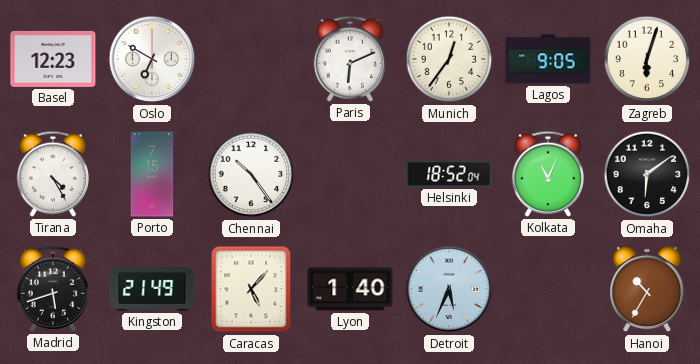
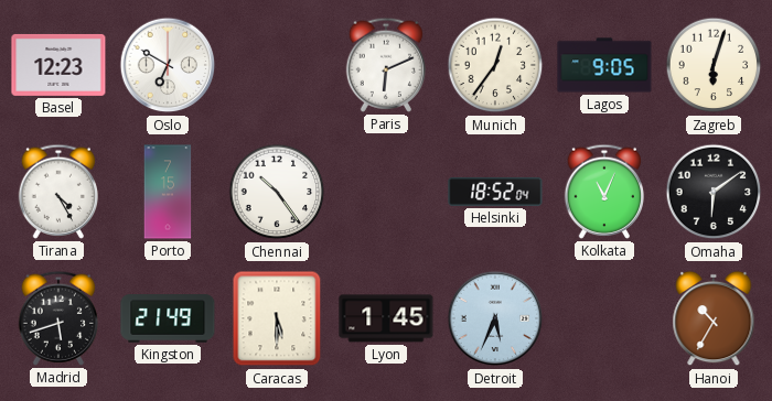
Caracas: 5:07 -> 5:30 (277, 318)
Lyon: 1:40 -> 1:45 (386, 318)
